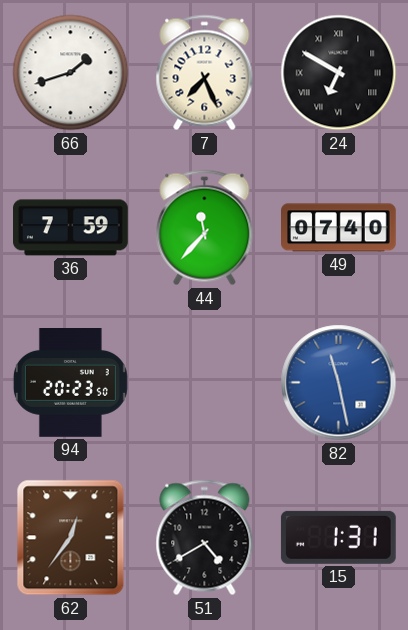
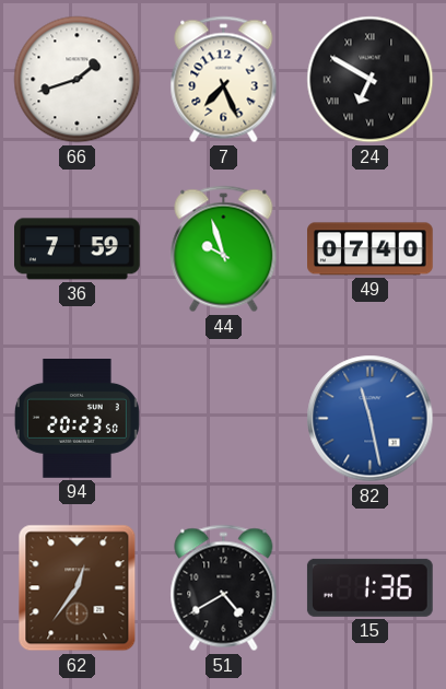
44: 11:37 -> 9:57 (224, 249)
15: 1:31 -> 1:36 (369, 587)
